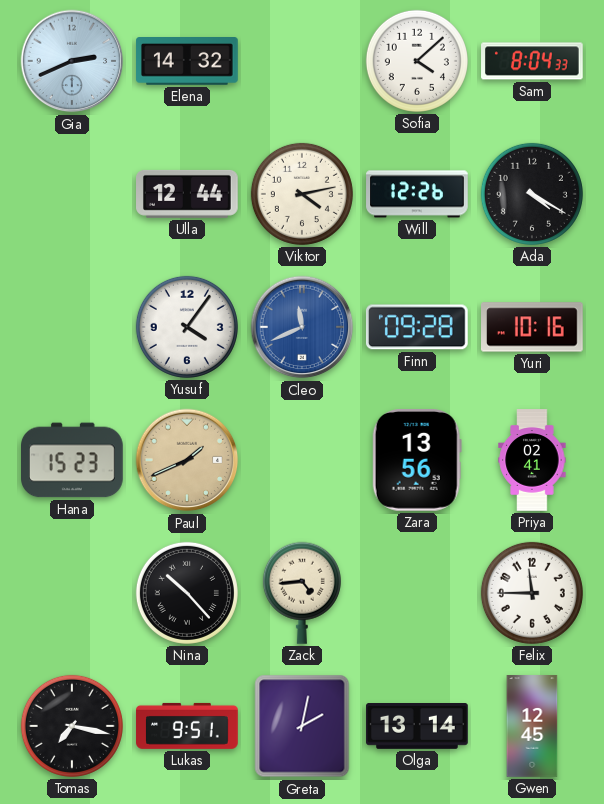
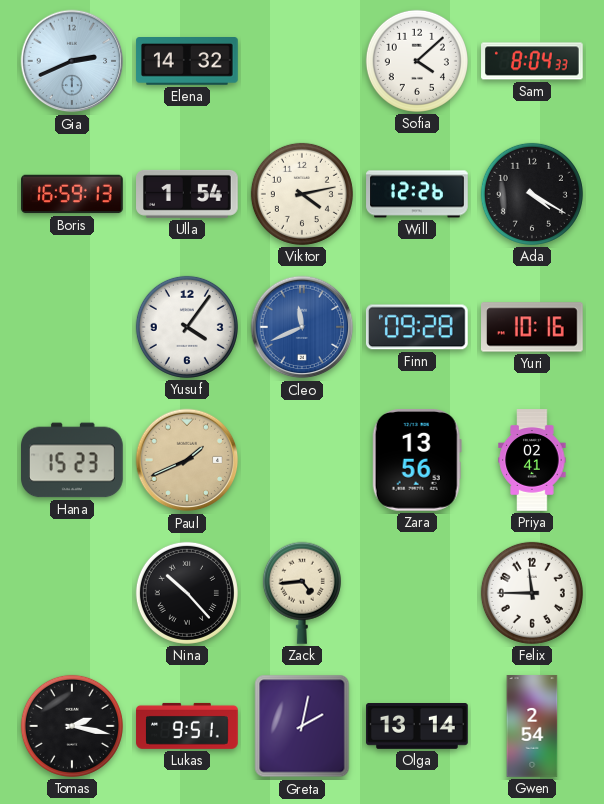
Boris: none -> 16:59 (72, 194)
Ulla: 12:44 -> 1:54 (188, 194)
Tomas: 7:17 -> 2:17 (72, 726)
Gwen: 12:45 -> 2:54 (532, 726)
